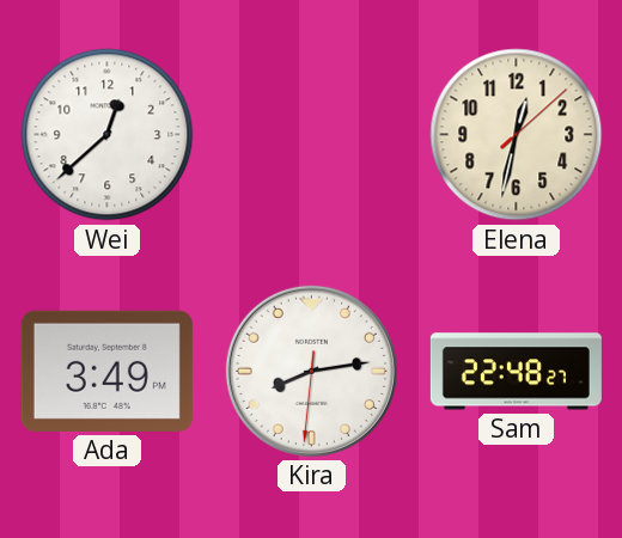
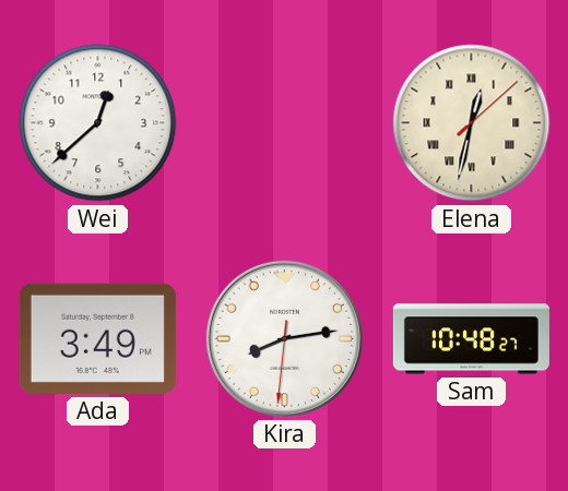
Elena numerals: Arabic -> Roman (472, 123)
Sam: 22:48 -> 10:48 (471, 339)
